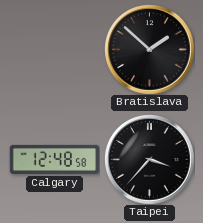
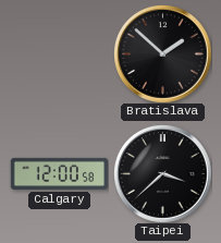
Calgary: 12:48 -> 12:00 (59, 173)
Taipei: 3:37 -> 3:38 (163, 174)
